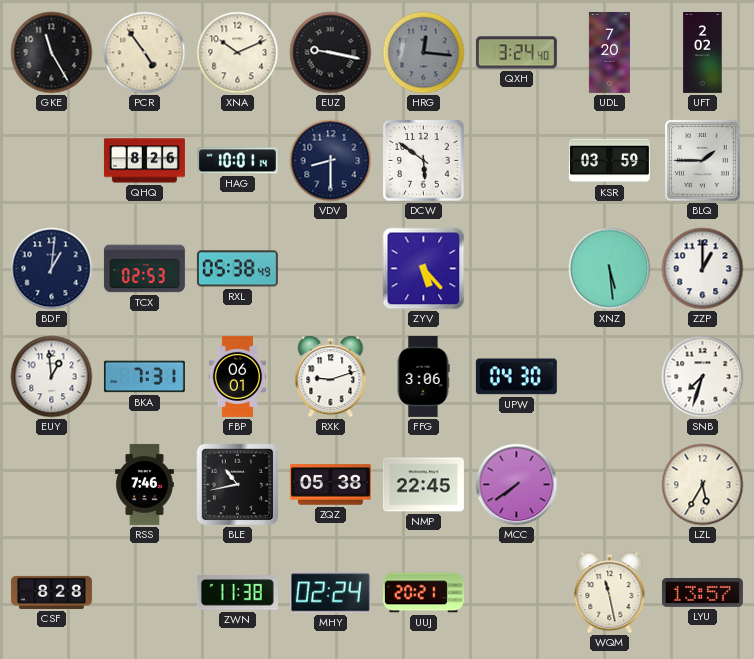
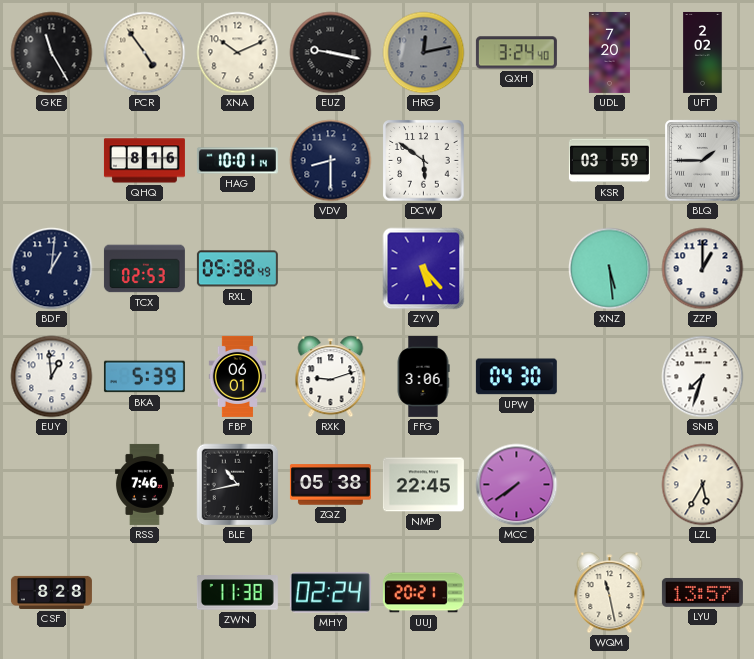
HRG: 12:16 -> 12:13 (424, 53)
QHQ: 8:26 -> 8:16 (144, 161)
BKA: 7:31 -> 5:39 (144, 377)
